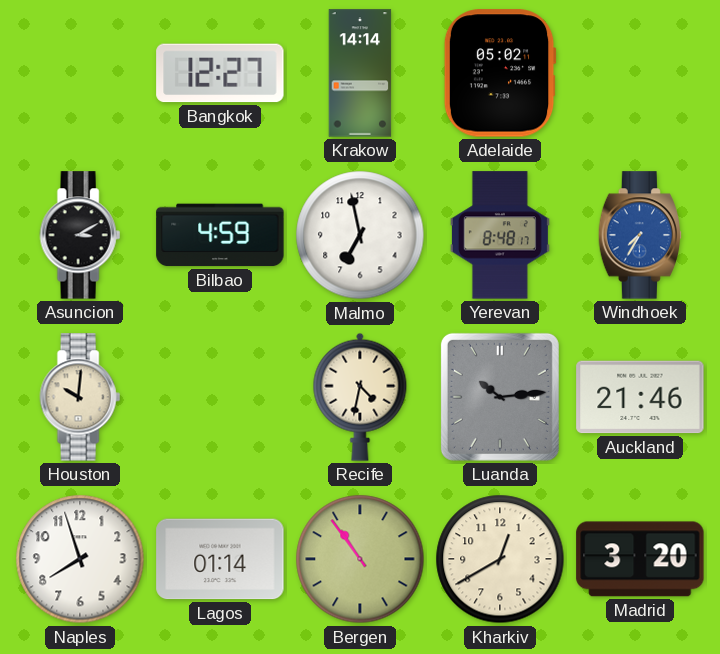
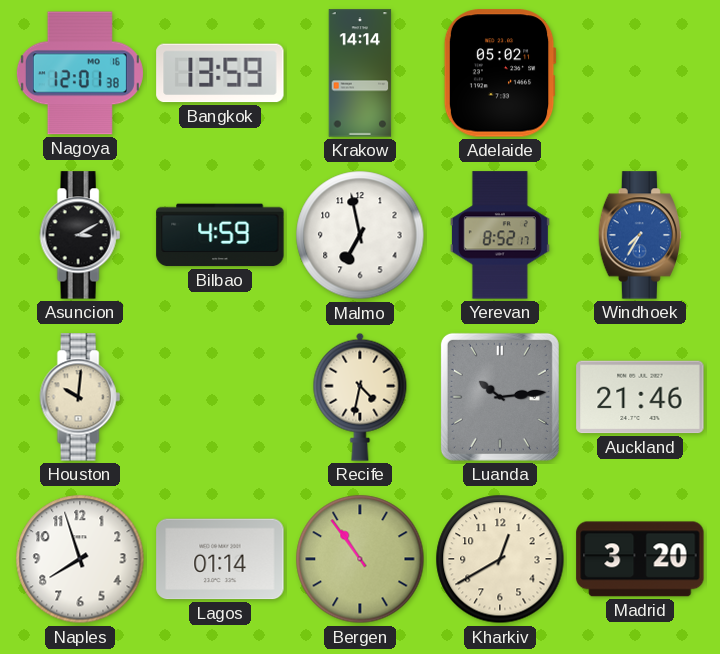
Nagoya: none -> 12:01 (80, 73)
Bangkok: 12:27 -> 13:59 (220, 73)
Yerevan: 8:48 -> 8:52 (500, 235)
